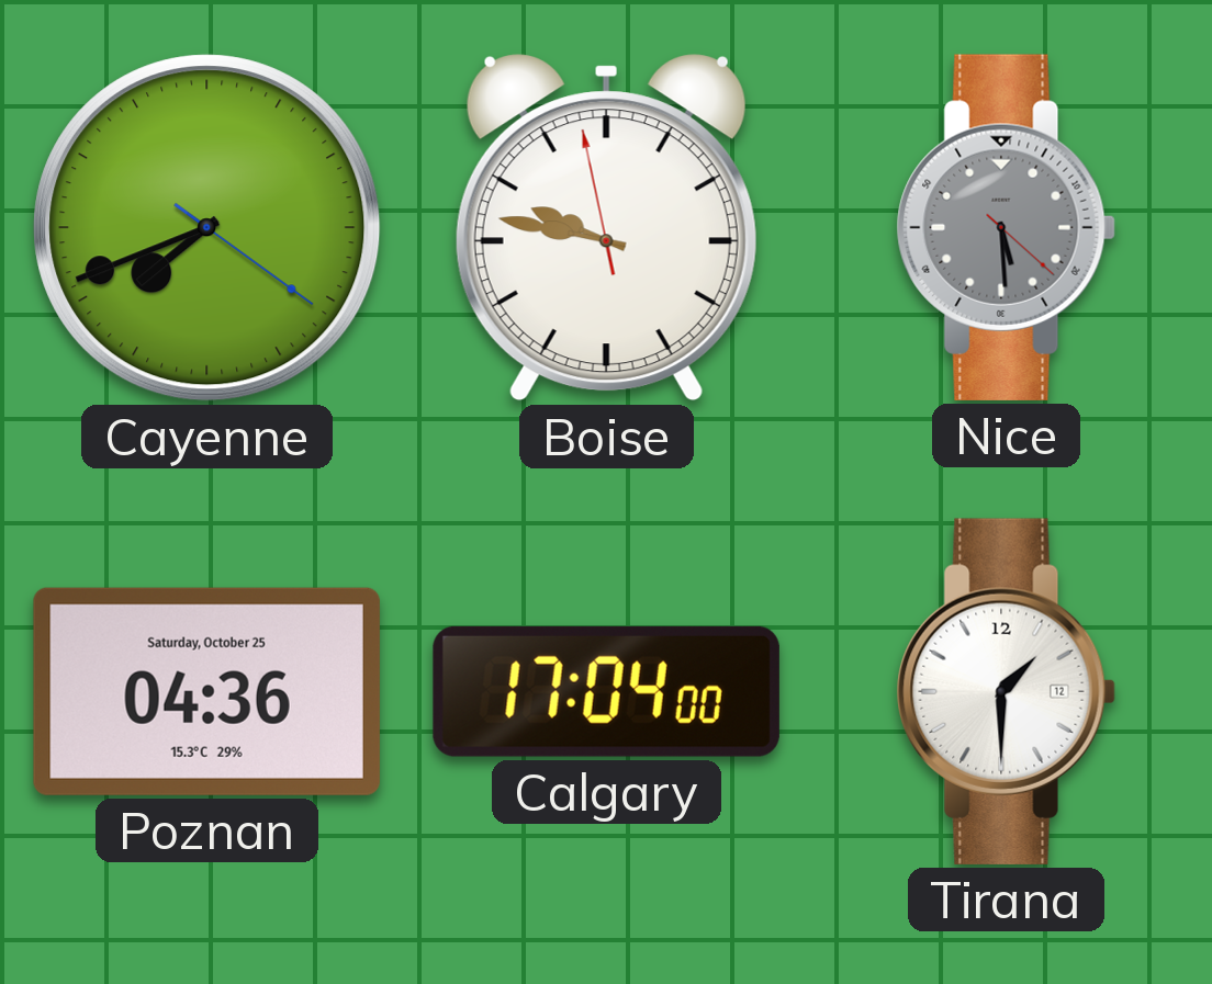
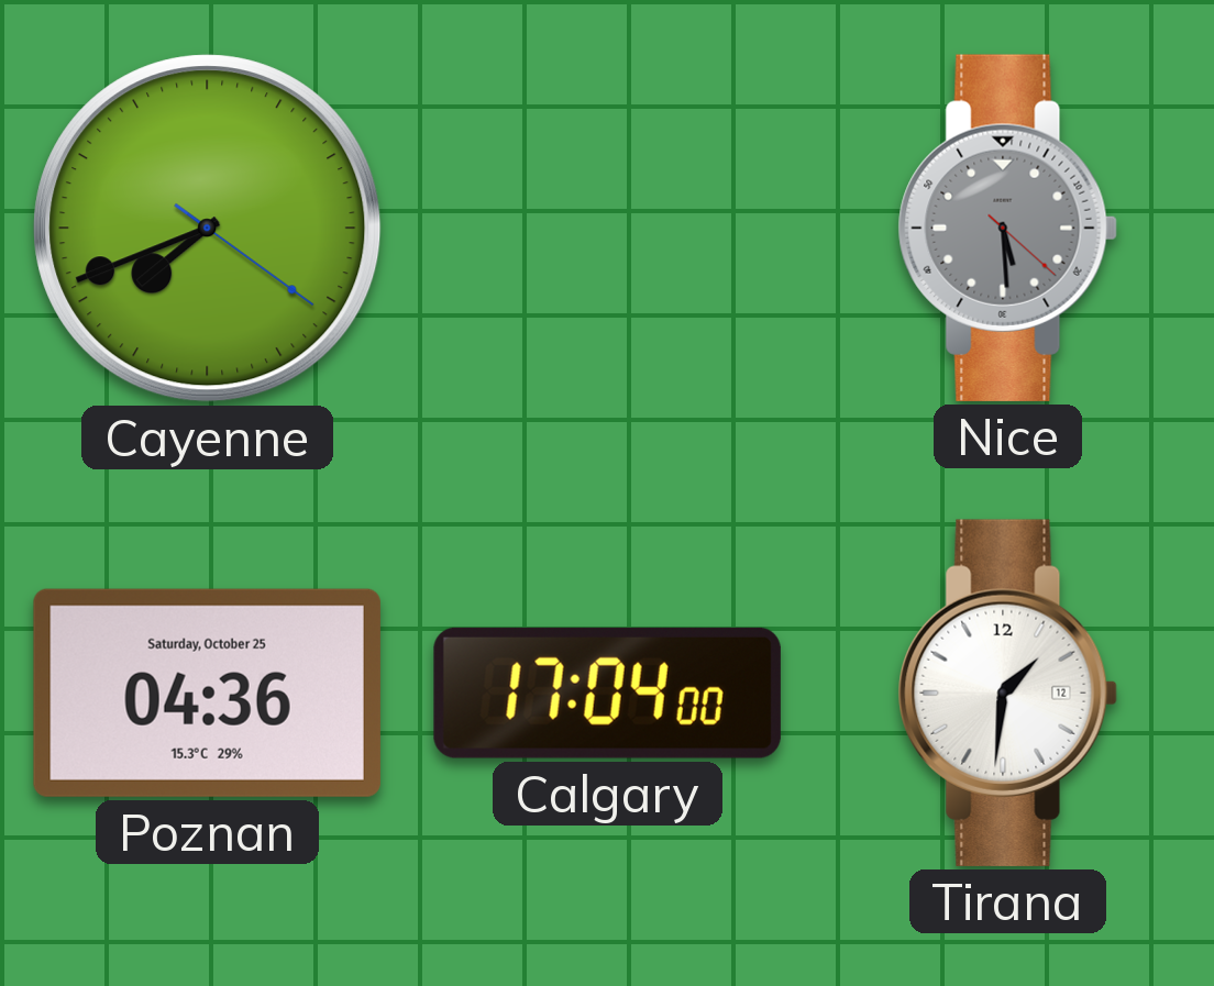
Boise: 9:46 -> none (606, 228)
Tirana: 1:30 -> 1:31 (1007, 693)
